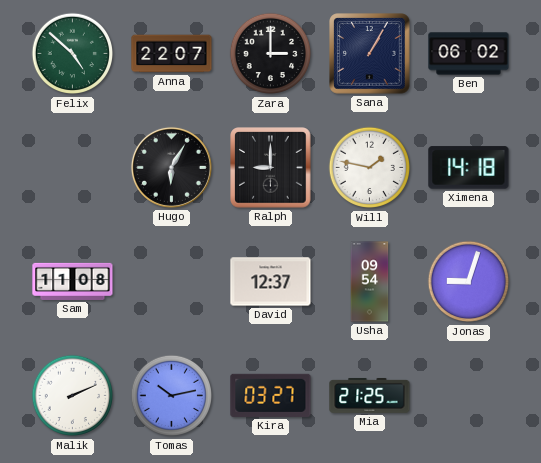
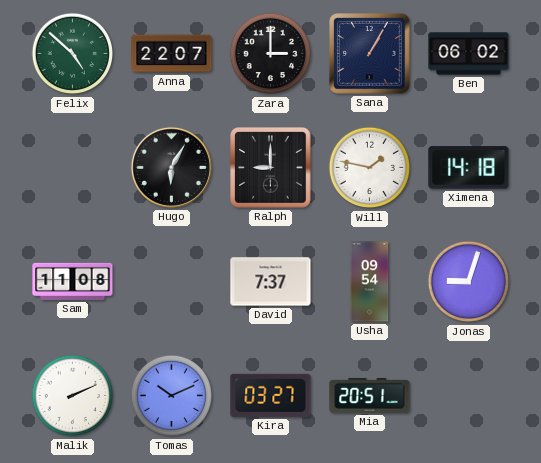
David: 12:37 -> 7:37 (271, 282)
Tomas: 10:13 -> 10:11 (172, 396)
Mia: 21:25 -> 20:51 (370, 395)
